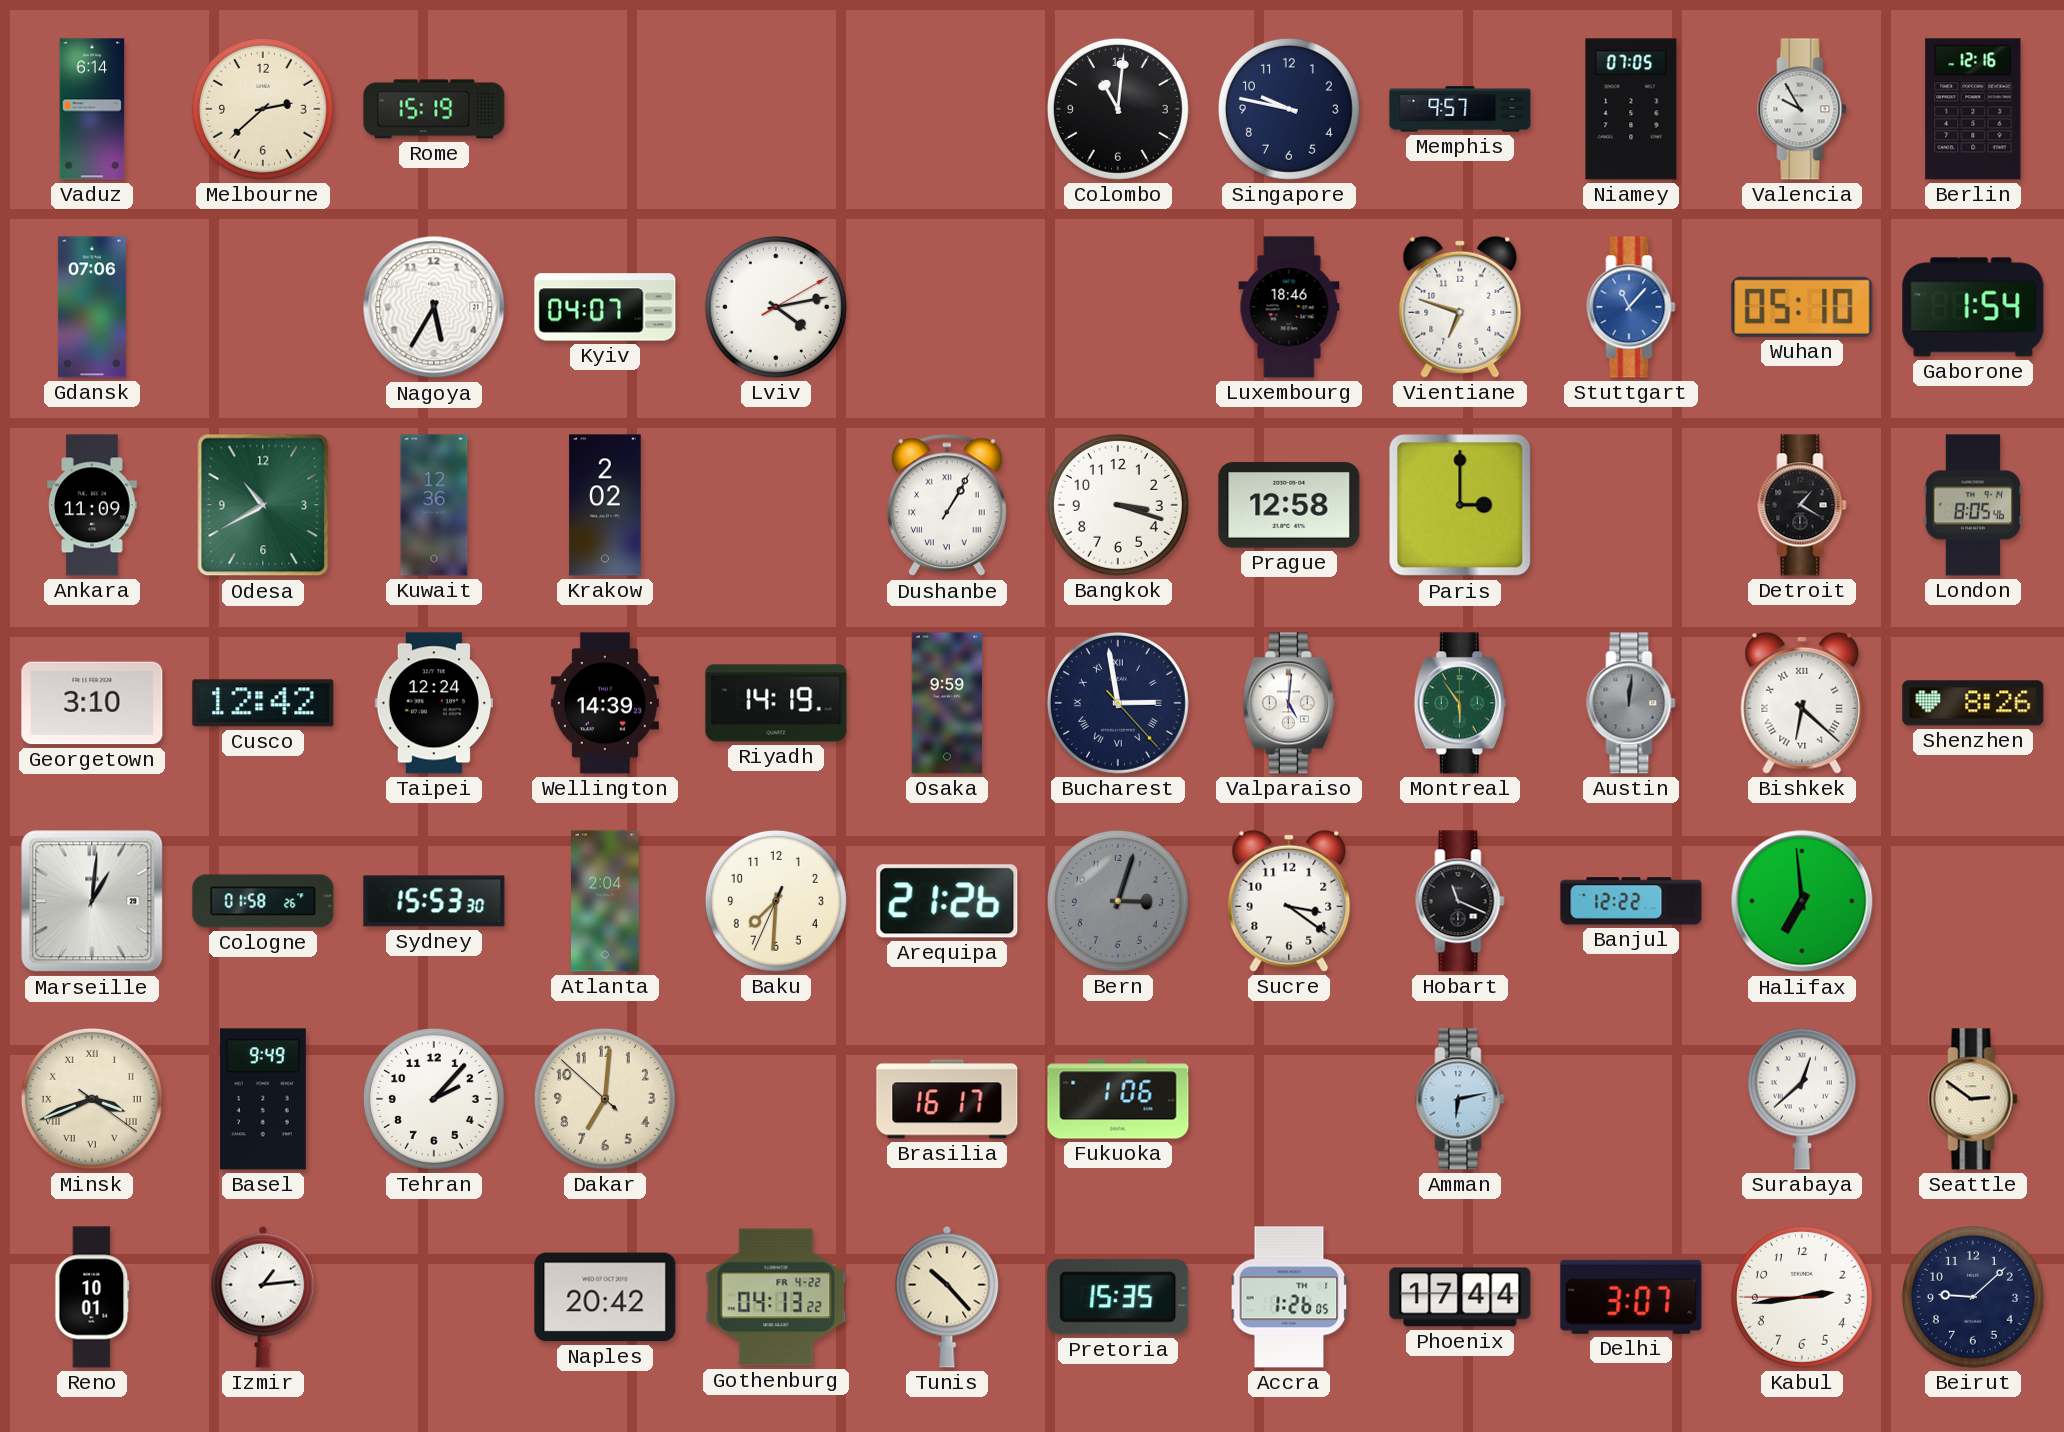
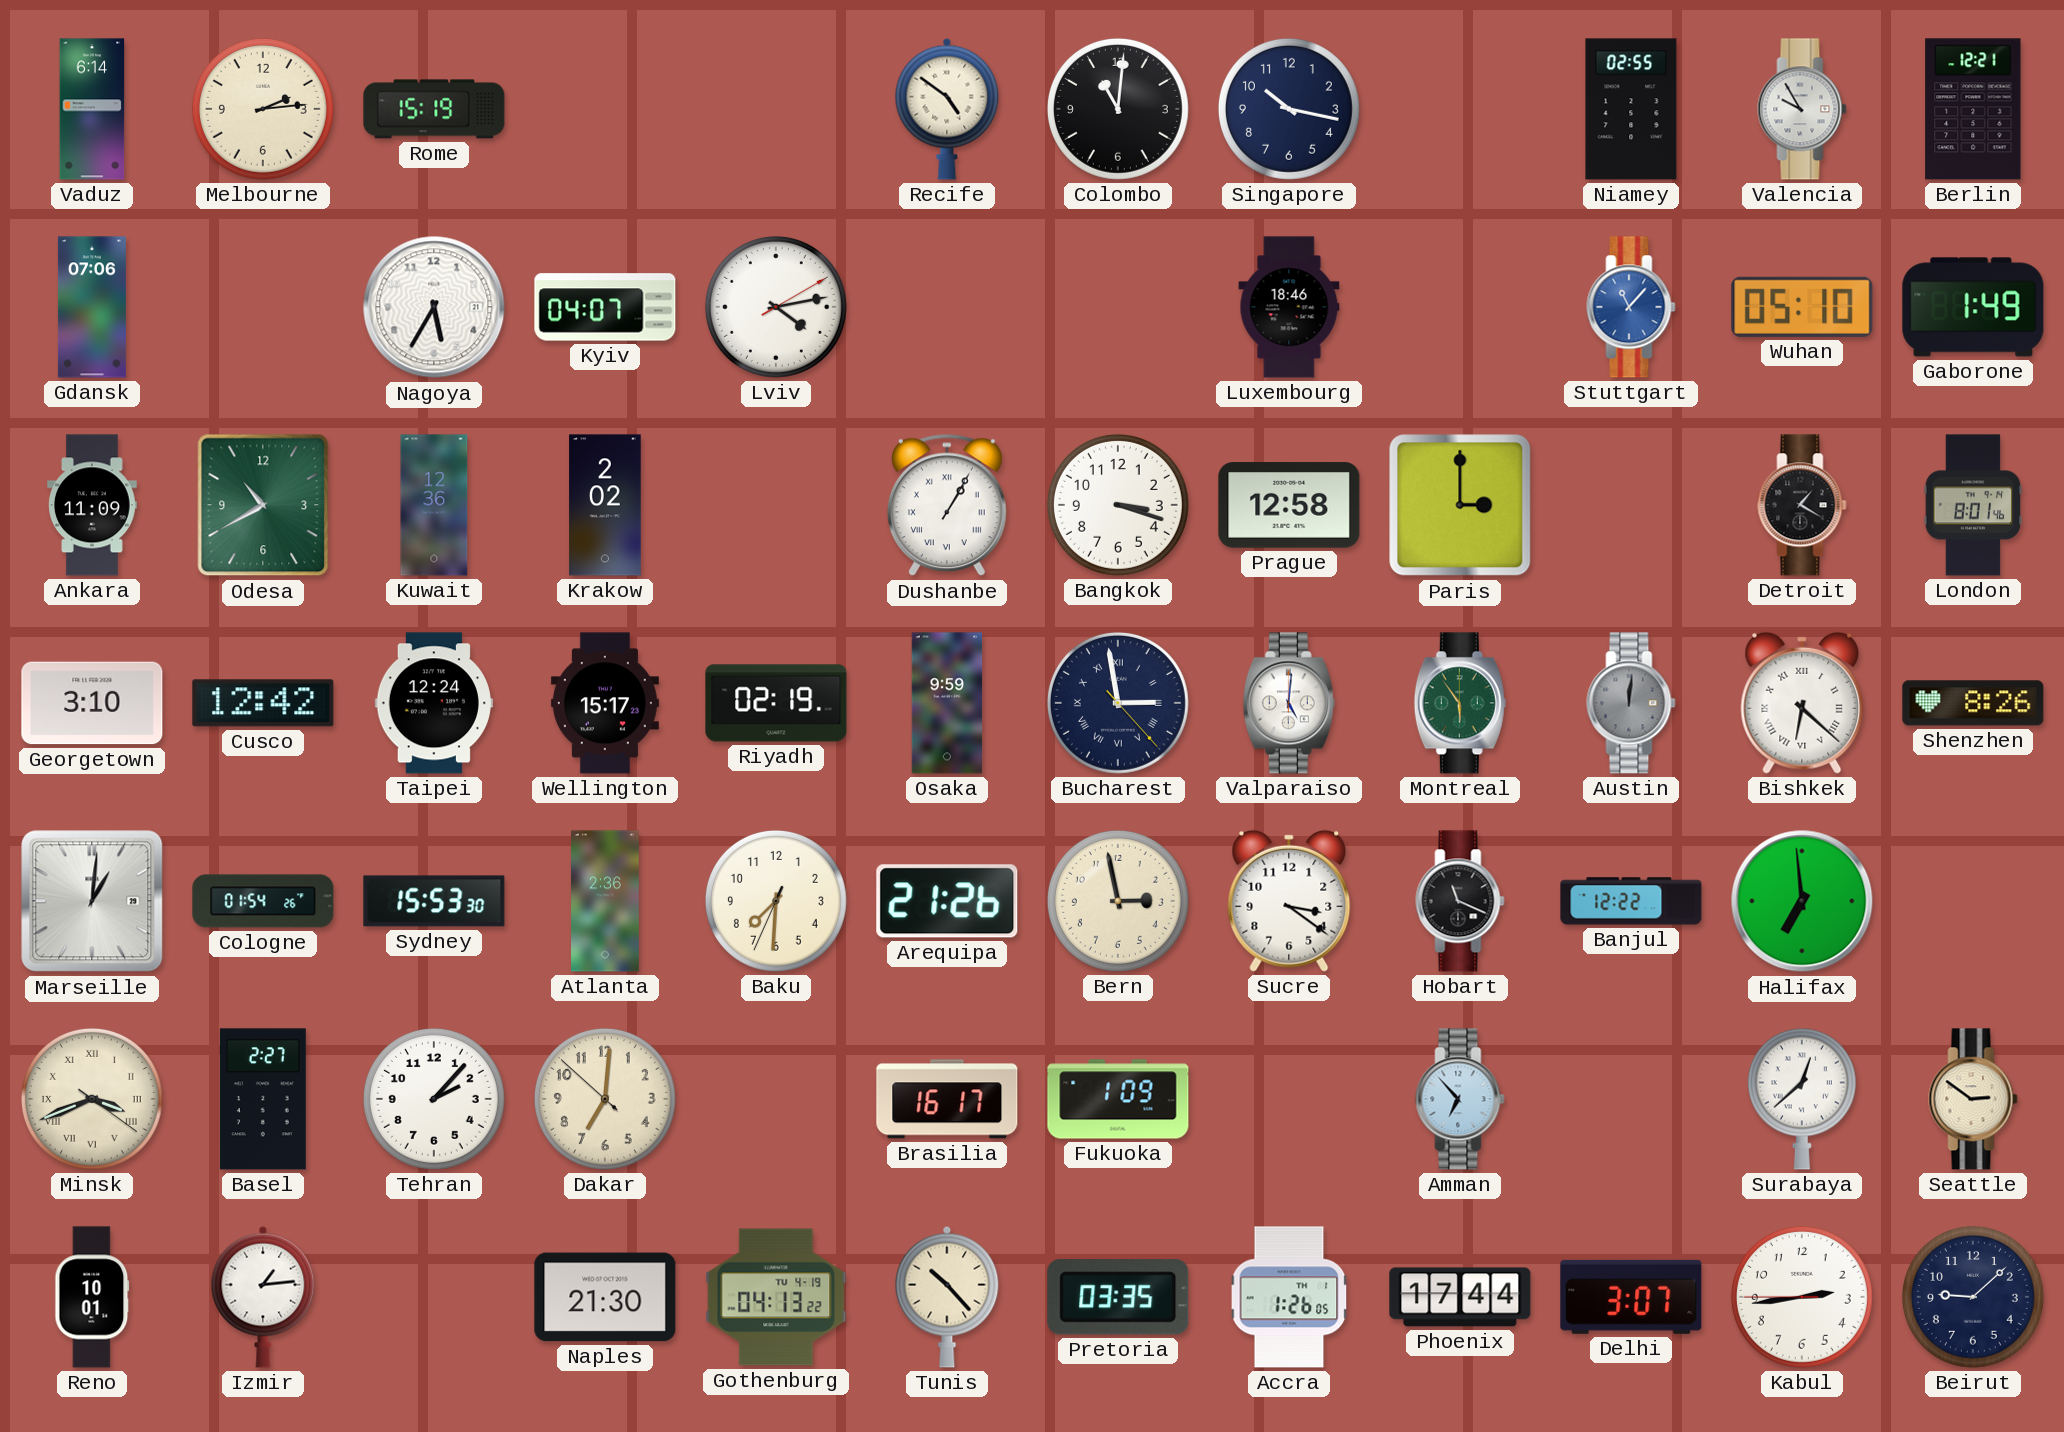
Melbourne: 2:38 -> 2:14 (263, 109)
Recife: none -> 4:51 (947, 109)
Singapore: 9:47 -> 10:17 (1289, 109)
Memphis: 9:57 -> none (1460, 109)
Niamey: 07:05 -> 02:55 (1631, 109)
Berlin: 12:16 -> 12:21 (1973, 109)
Vientiane: 6:48 -> none (1460, 307)
Gaborone: 1:54 -> 1:49 (1973, 307)
London: 8:05 -> 8:01 (1973, 505)
Wellington: 14:39 -> 15:17 (605, 703)
Riyadh: 14:19 -> 02:19 (776, 703)
Cologne: 01:58 -> 01:54 (263, 901)
Atlanta: 2:04 -> 2:36 (606, 901)
Bern: 3:03 -> 2:58 (1118, 901)
Bern dial: grey -> cream (1118, 901)
Basel: 9:49 -> 2:27 (263, 1099)
Fukuoka: 1:06 -> 1:09 (1118, 1099)
Amman: 6:13 -> 6:53 (1460, 1099)
Naples: 20:42 -> 21:30 (605, 1297)
Gothenburg date: FR 4-22 -> TU 4-19 (776, 1297)
Pretoria: 15:35 -> 03:35 (1118, 1297)
